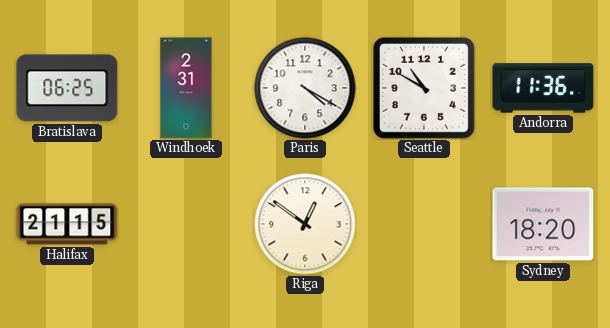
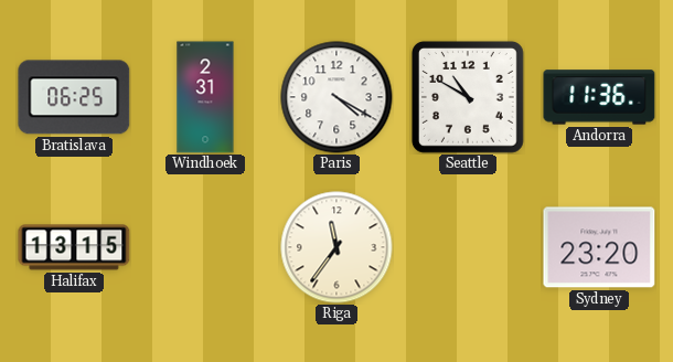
Halifax: 21:15 -> 13:15 (74, 247)
Riga: 12:51 -> 11:36 (336, 247)
Sydney: 18:20 -> 23:20 (599, 247)
